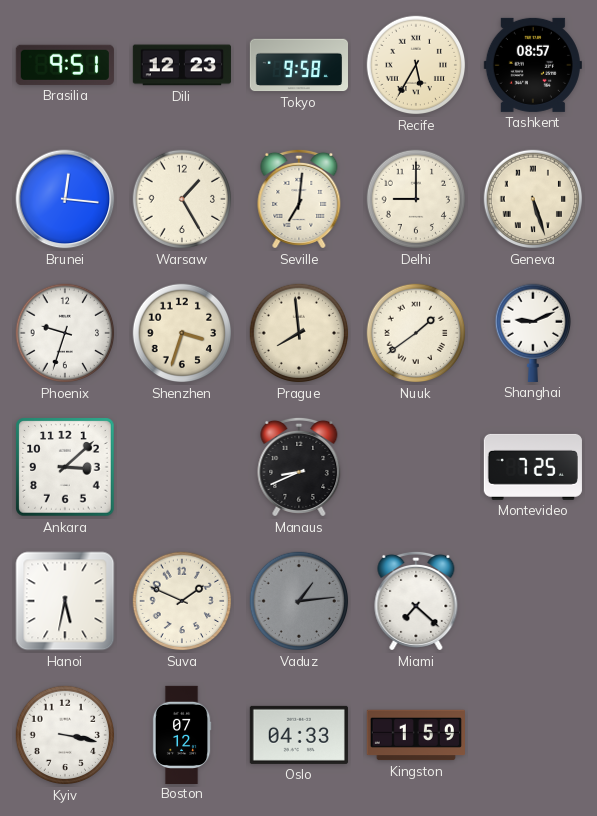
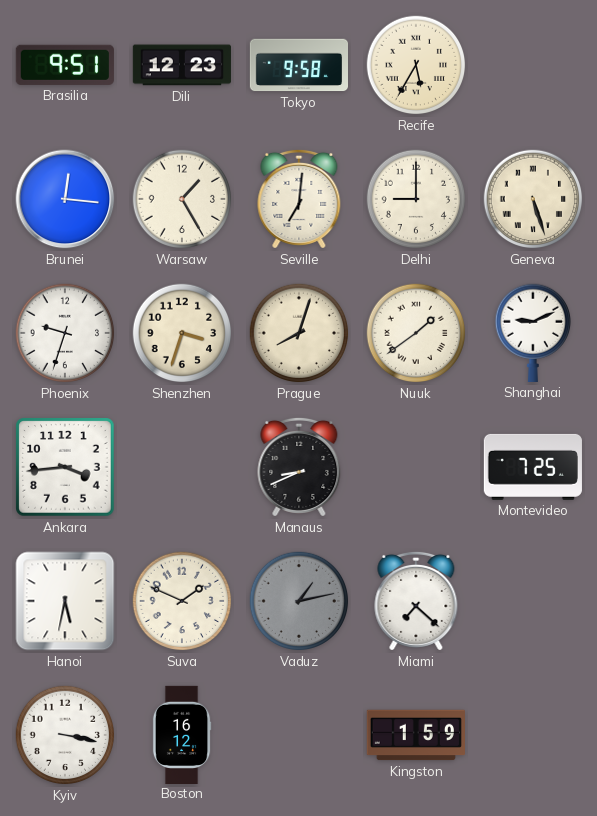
Tashkent: 08:57 -> none (533, 65)
Prague: 7:59 -> 8:03 (299, 333)
Ankara: 3:08 -> 3:44 (65, 467)
Vaduz: 1:14 -> 1:13 (299, 601)
Boston: 07:12 -> 16:12 (182, 734)
Oslo: 04:33 -> none (299, 735)
